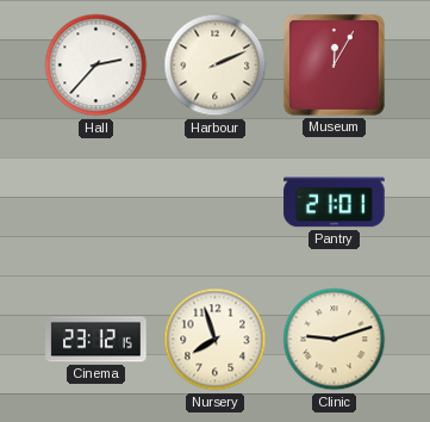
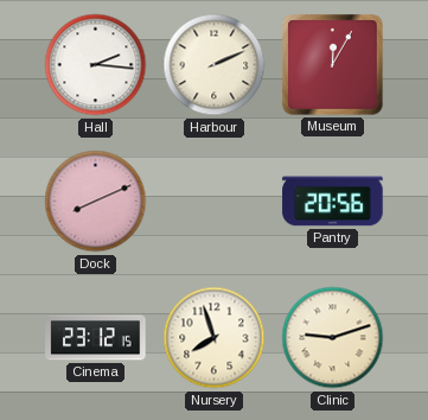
Hall: 2:37 -> 2:16 (96, 65)
Dock: none -> 8:11 (96, 202)
Pantry: 21:01 -> 20:56 (333, 202)
